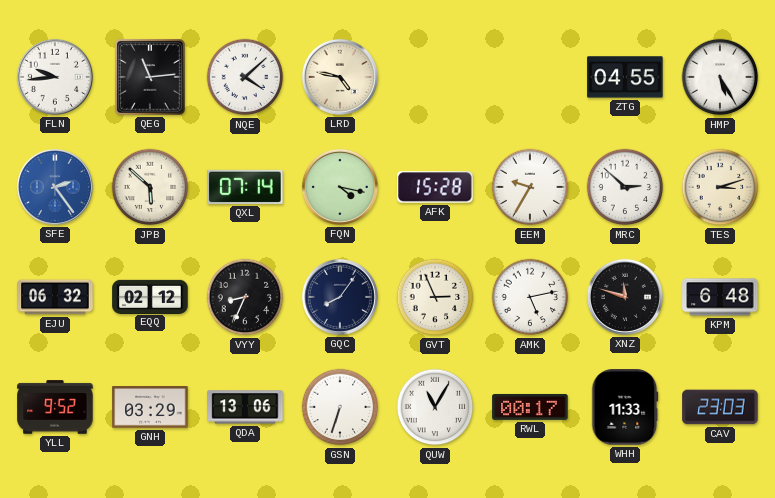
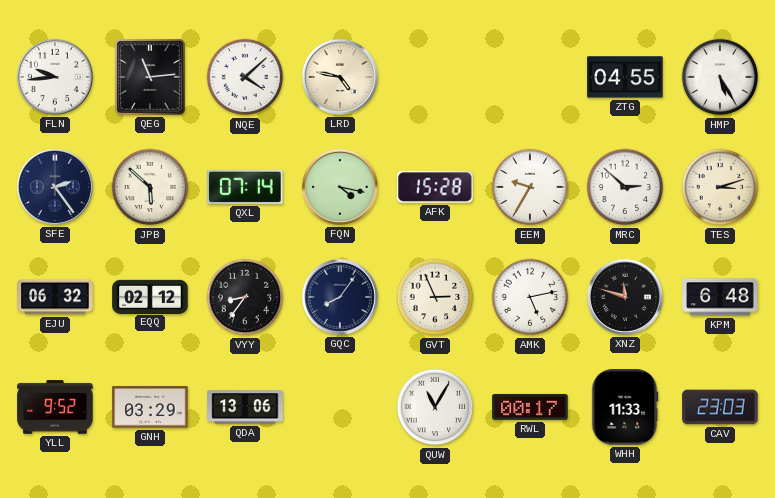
SFE dial: blue -> navy (55, 187)
VYY: 8:34 -> 8:36 (245, 297)
GSN: 6:33 -> none (340, 407)
